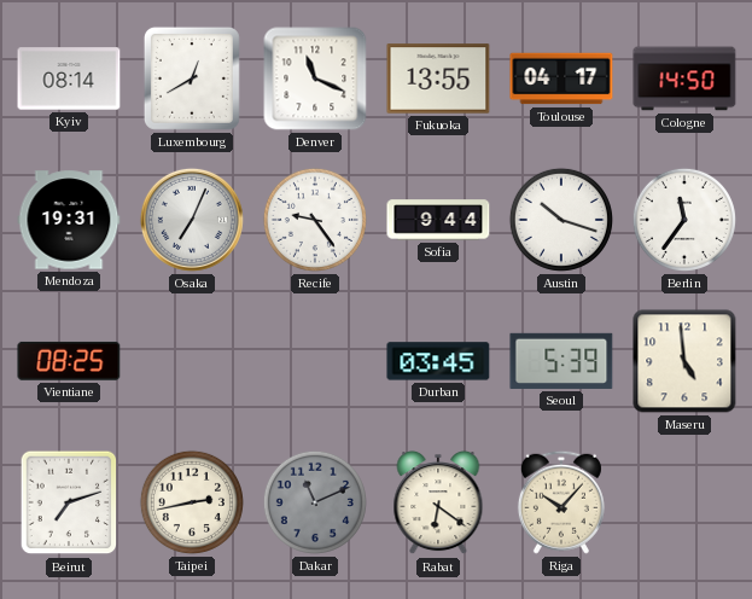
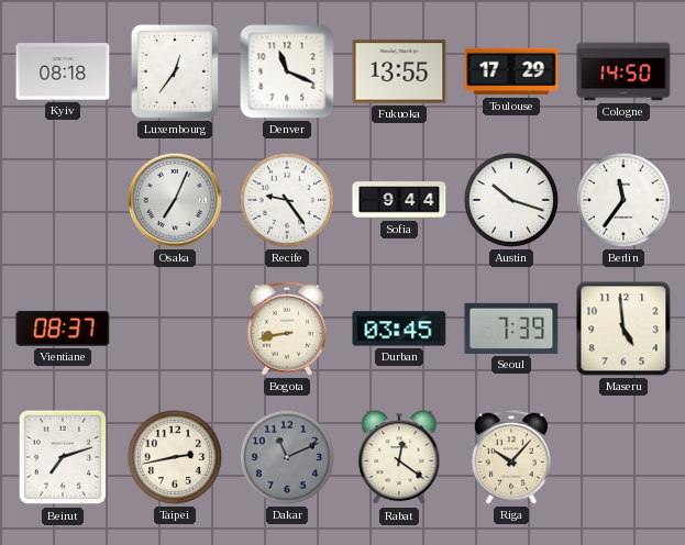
Kyiv: 08:14 -> 08:18 (63, 71)
Luxembourg: 12:40 -> 12:36 (175, 71)
Toulouse: 04:17 -> 17:29 (511, 71)
Mendoza: 19:31 -> none (69, 220)
Vientiane: 08:25 -> 08:37 (63, 329)
Bogota: none -> 8:43 (287, 329)
Seoul: 5:39 -> 7:39 (511, 329)
Rabat: 6:21 -> 12:21 (399, 458)
